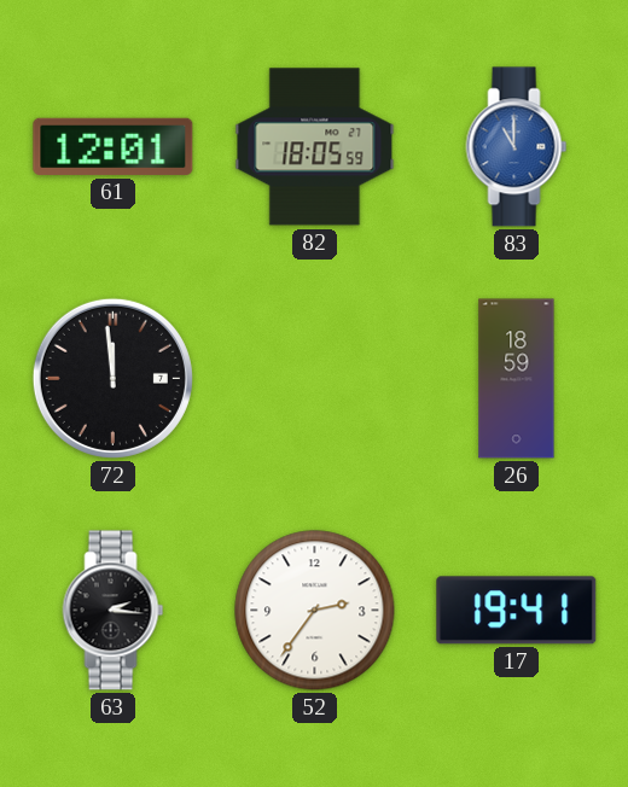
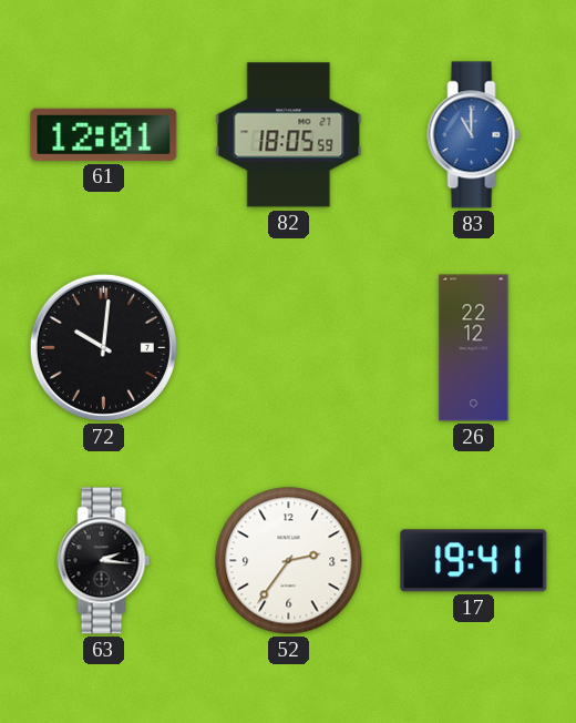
72: 11:59 -> 10:01 (103, 347)
26: 18:59 -> 22:12 (474, 348)
